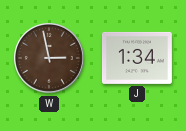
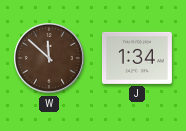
W: 2:58 -> 11:52 (50, 59)
